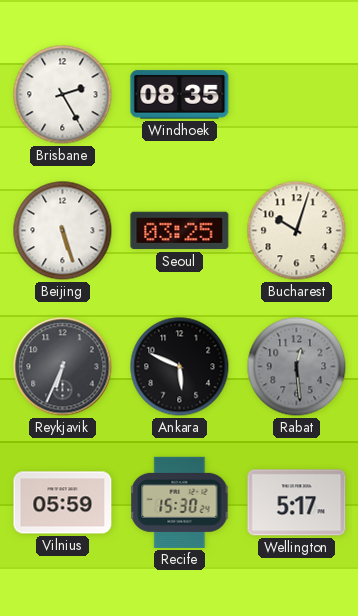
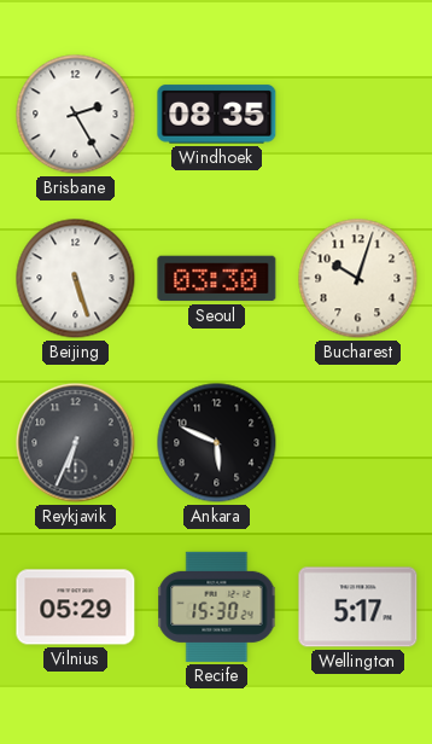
Seoul: 03:25 -> 03:30 (217, 279)
Rabat: 12:29 -> none (297, 367)
Vilnius: 05:59 -> 05:29 (76, 608)
